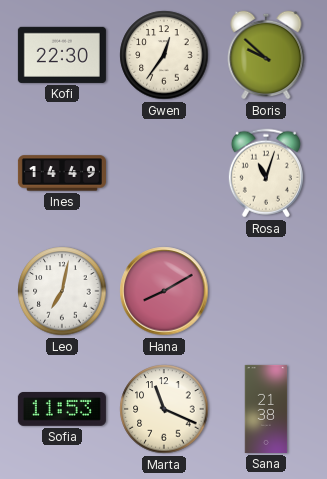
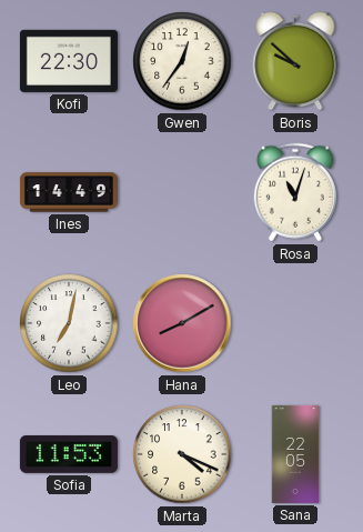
Marta: 11:19 -> 4:19 (182, 454)
Sana: 21:38 -> 22:05 (295, 454)
